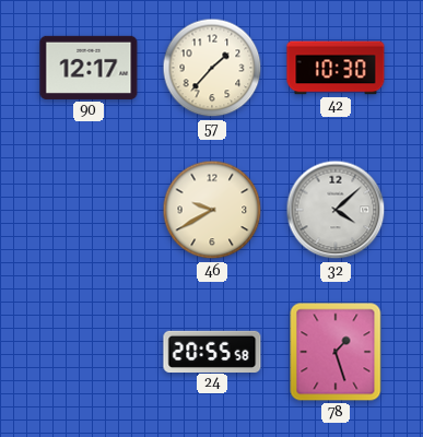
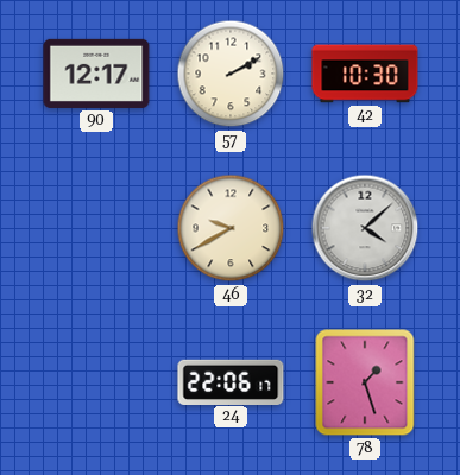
57: 1:37 -> 2:10 (231, 74)
24: 20:55 -> 22:06 (231, 381)
